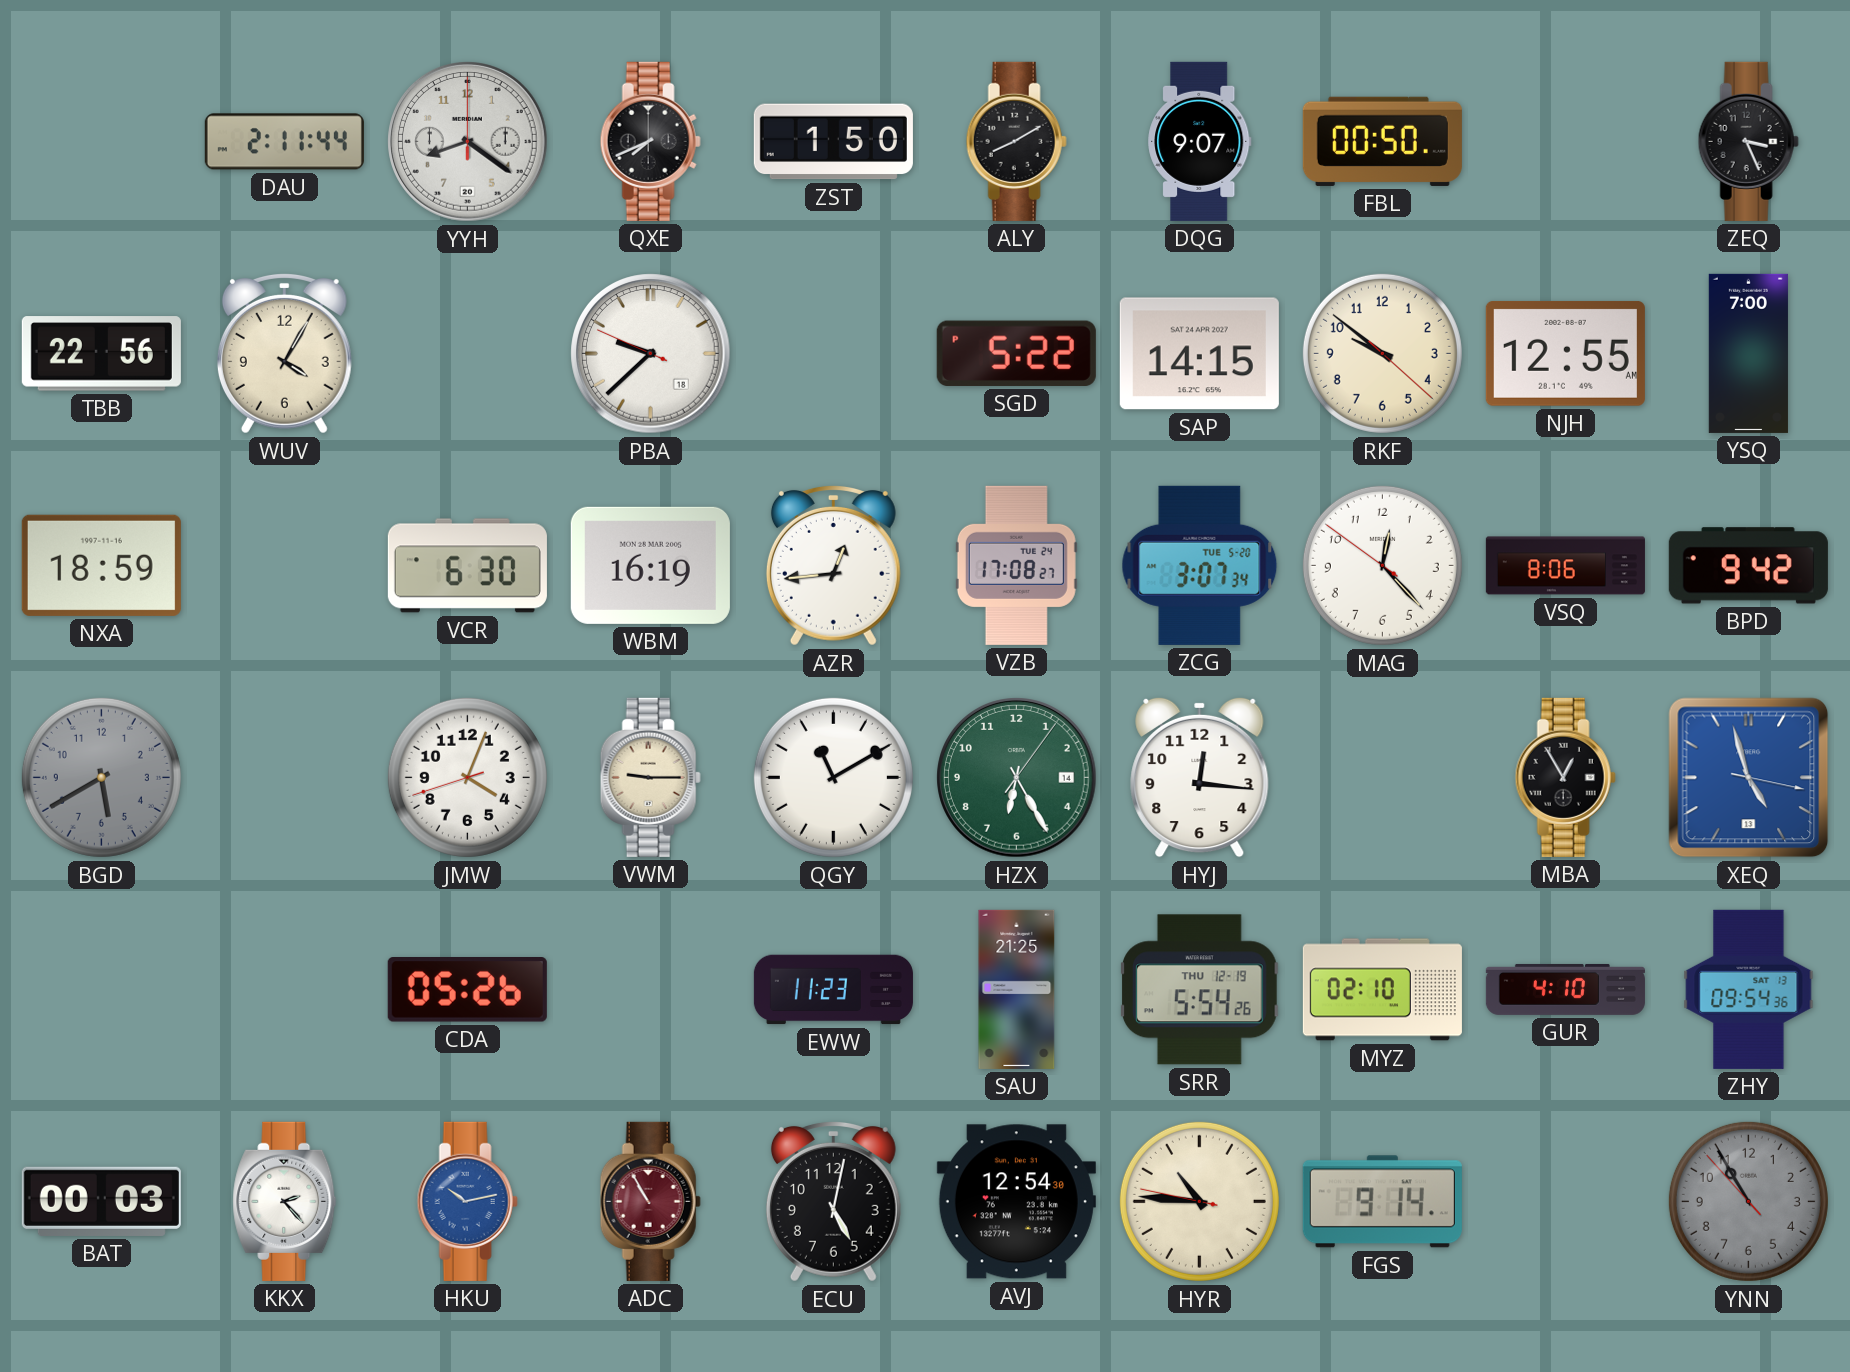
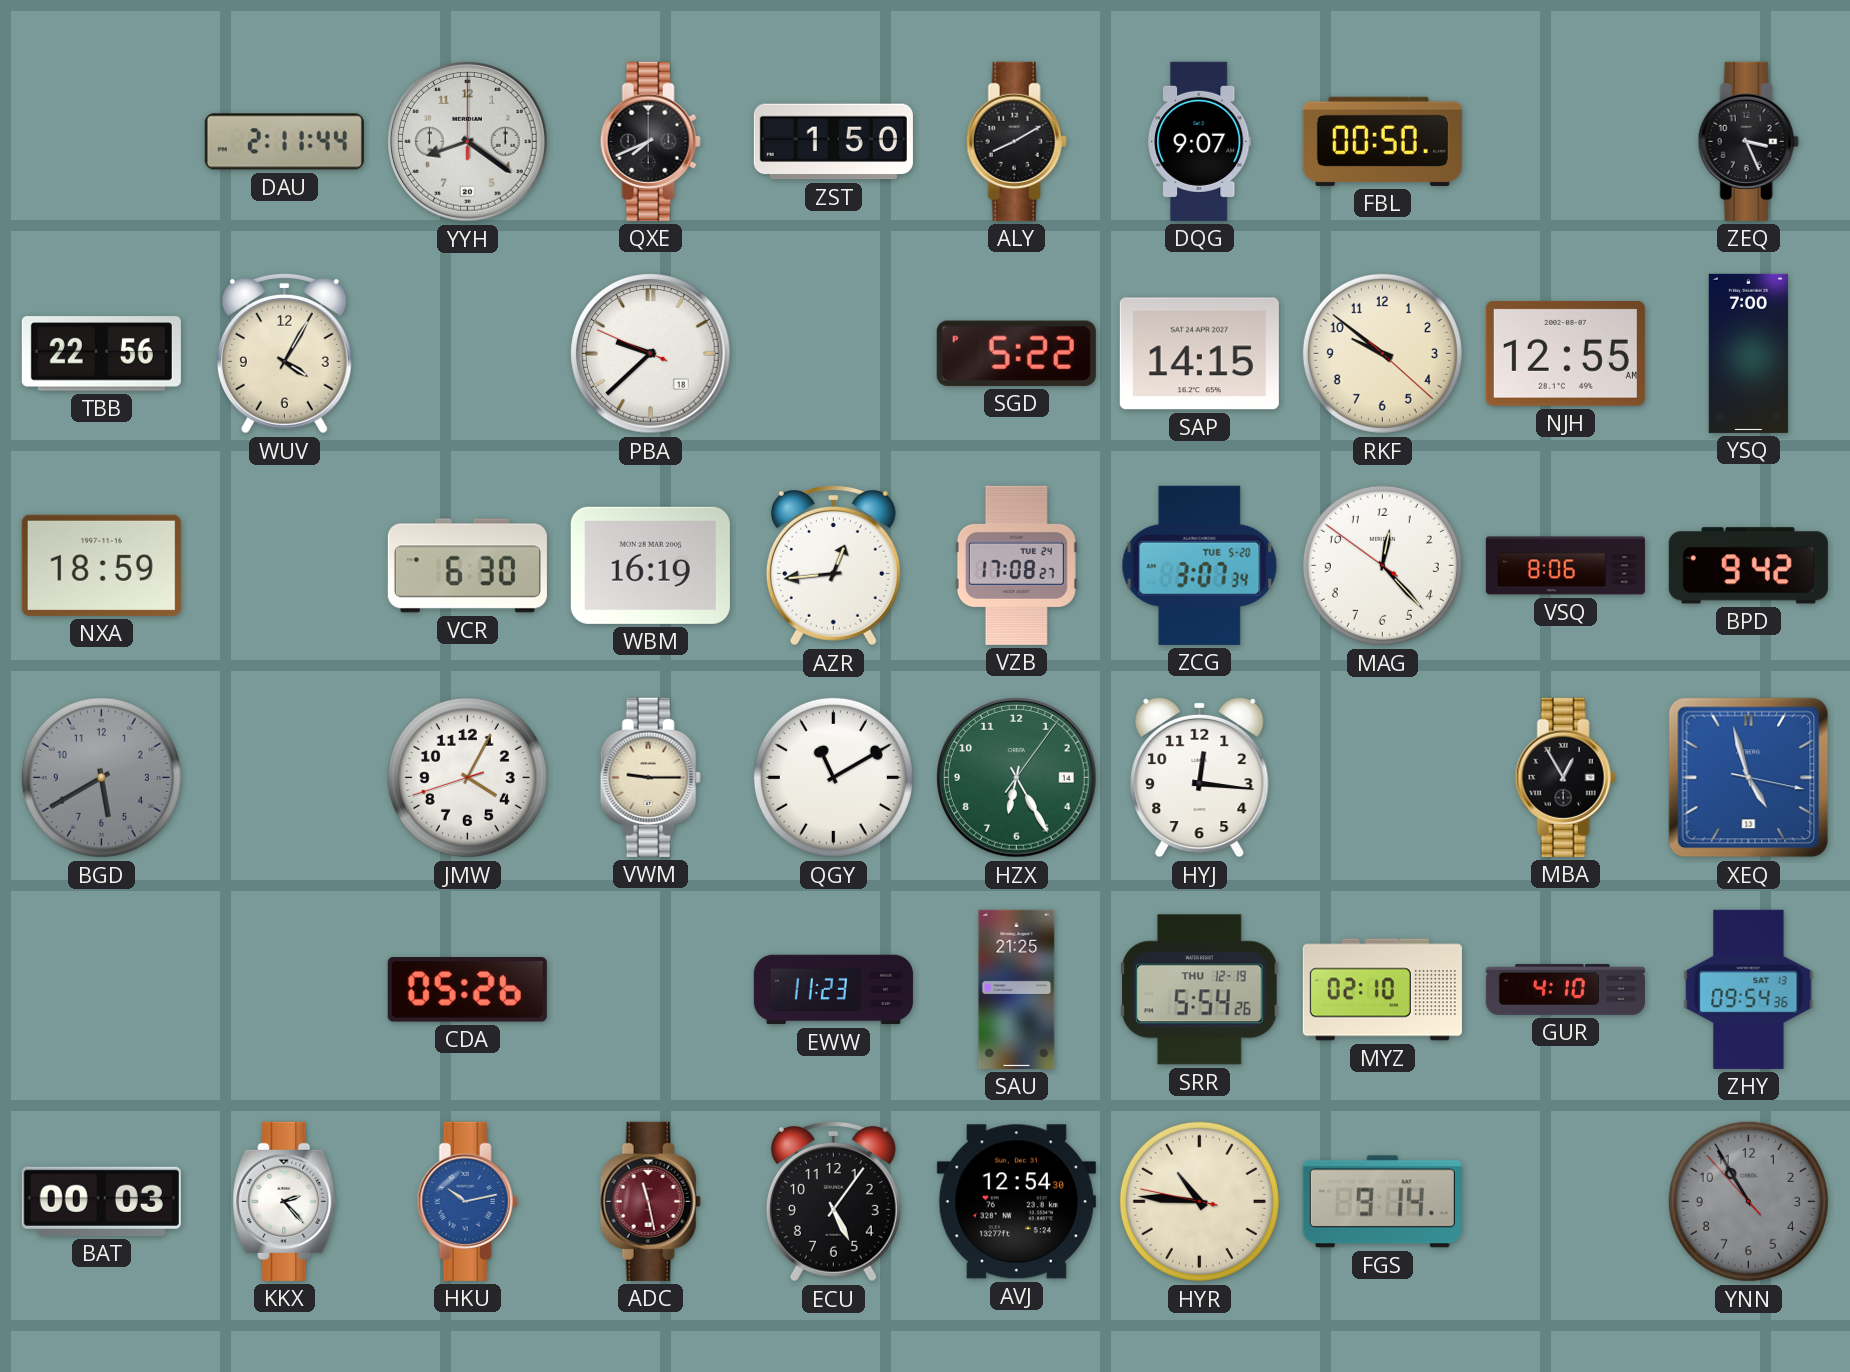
JMW: 4:03 -> 4:04 (467, 777)
ADC: 10:55 -> 11:28 (650, 1201)
ECU: 5:02 -> 5:06 (833, 1201)
